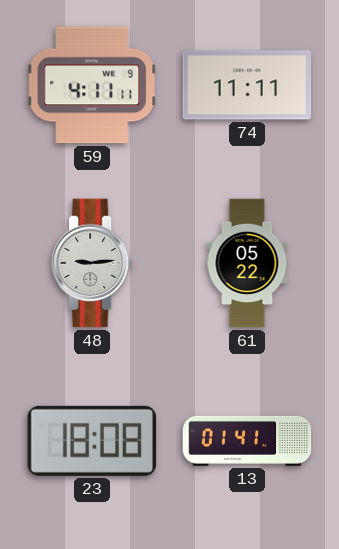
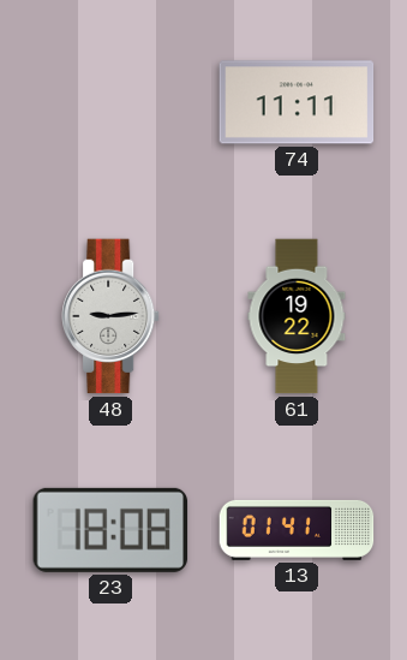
59: 4:11 -> none (92, 85)
61: 05:22 -> 19:22 (297, 316)
